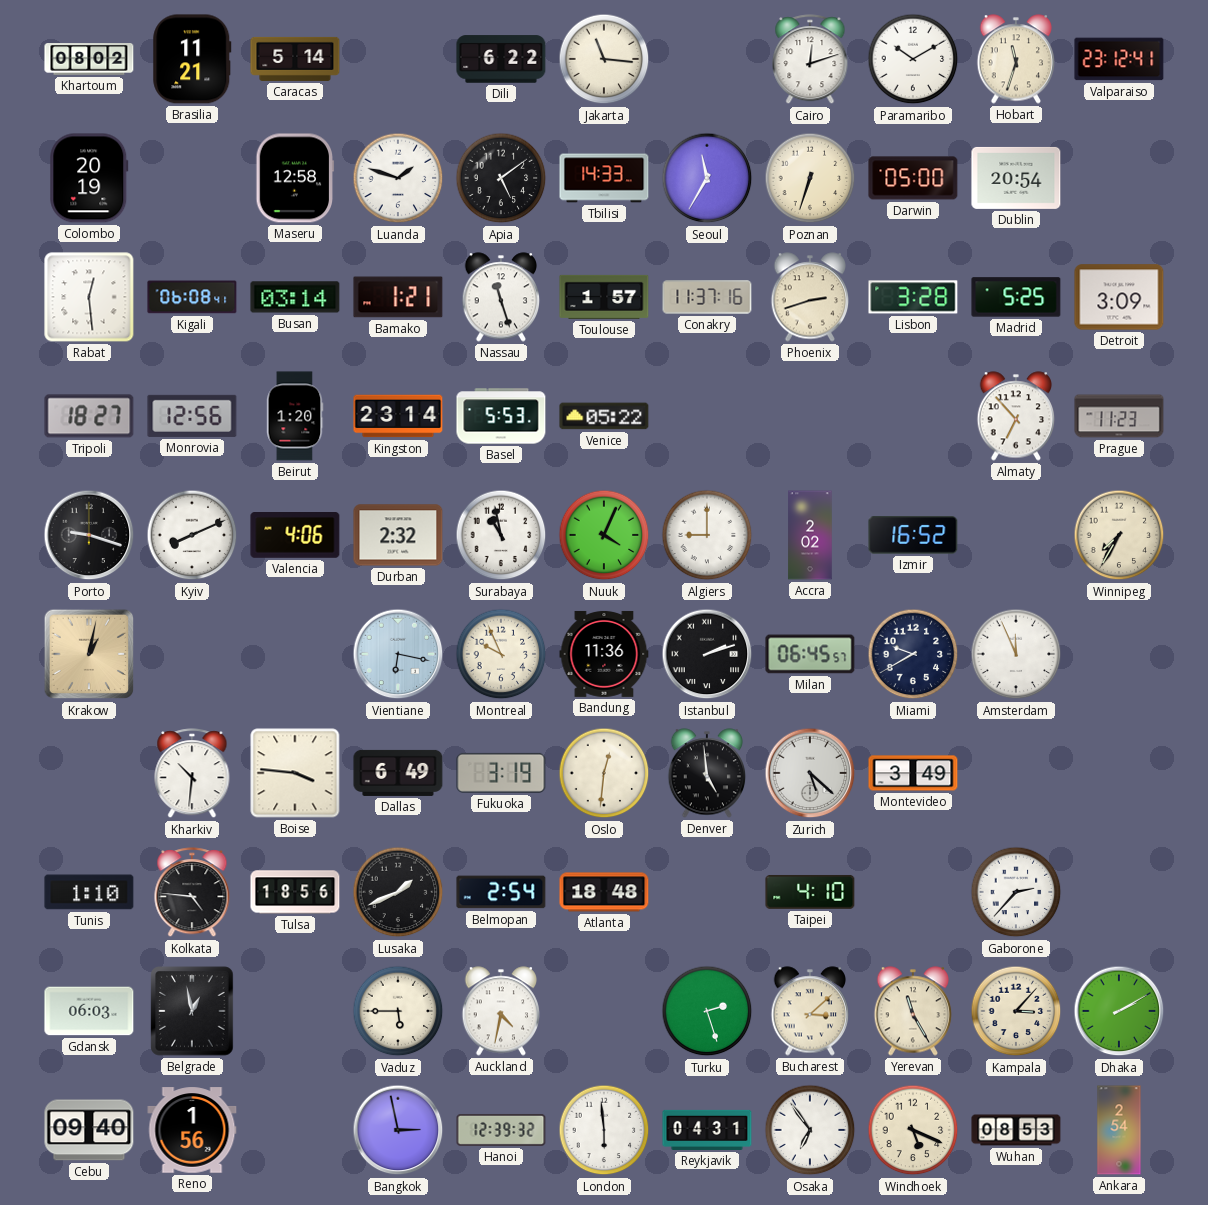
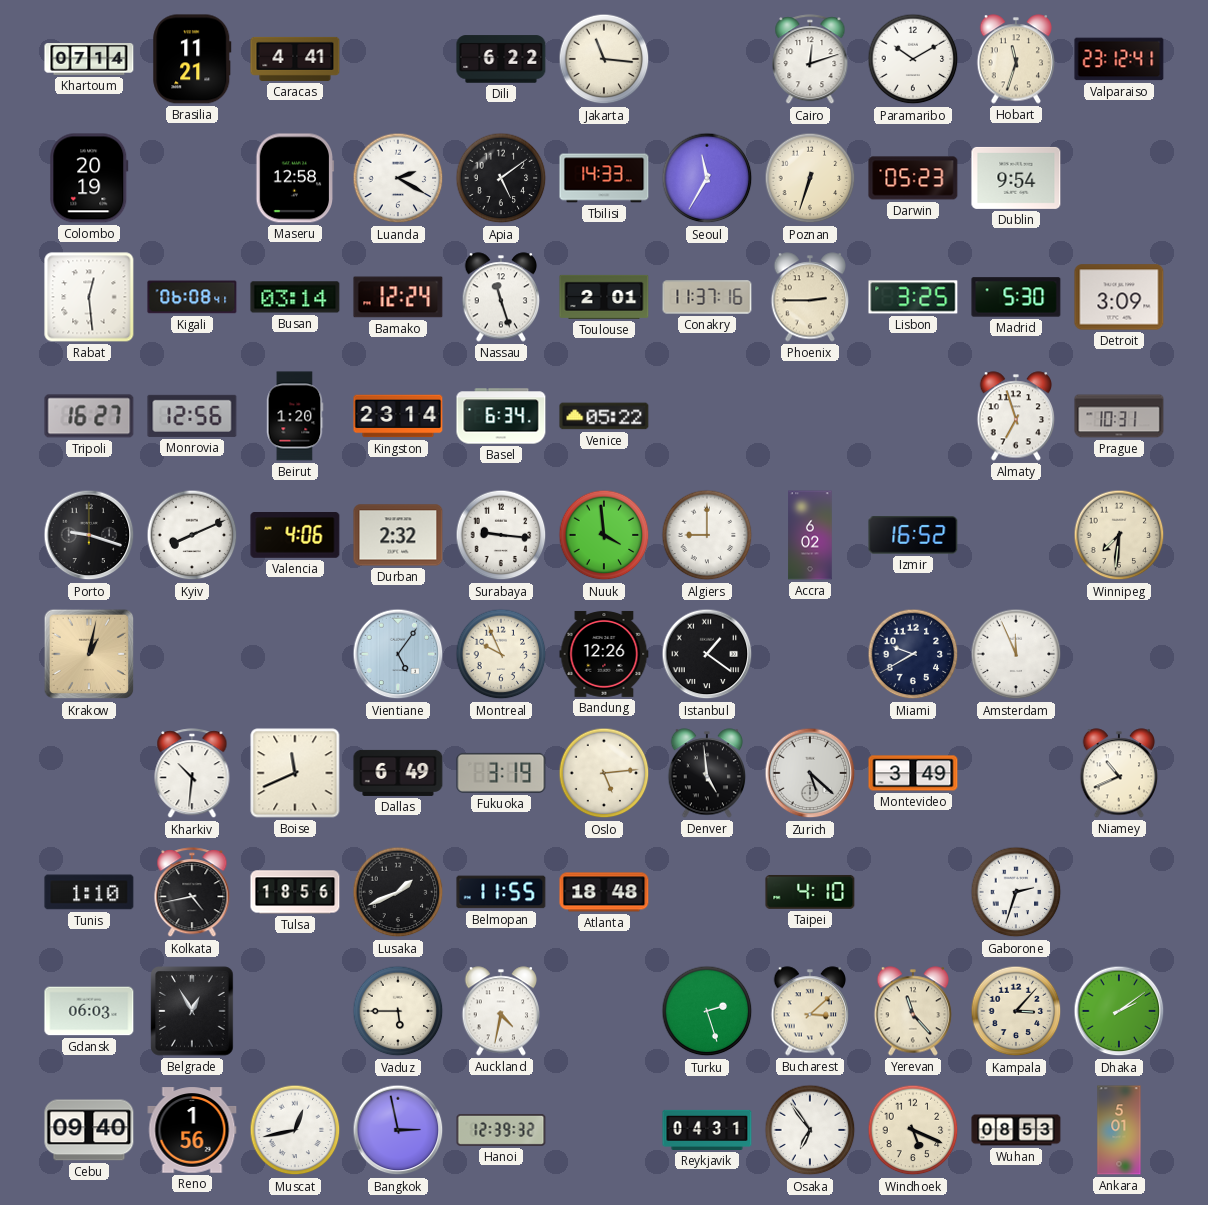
Khartoum: 08:02 -> 07:14 (89, 59)
Caracas: 5:14 -> 4:41 (295, 59)
Luanda: 1:48 -> 2:20 (398, 178)
Darwin: 05:00 -> 05:23 (913, 178)
Dublin: 20:54 -> 9:54 (1016, 178)
Bamako: 1:21 -> 12:24 (398, 297)
Toulouse: 1:57 -> 2:01 (604, 297)
Phoenix: 2:42 -> 2:45 (810, 297)
Lisbon: 3:28 -> 3:25 (913, 297)
Madrid: 5:25 -> 5:30 (1016, 297)
Tripoli: 18:27 -> 16:27 (89, 416)
Basel: 5:53 -> 6:34 (501, 416)
Almaty: 6:53 -> 6:57 (1016, 416)
Prague: 11:23 -> 10:31 (1119, 416)
Surabaya: 10:58 -> 9:16 (501, 535)
Nuuk: 4:04 -> 3:59 (604, 535)
Accra: 2:02 -> 6:02 (810, 535)
Winnipeg: 7:35 -> 7:31 (1119, 535)
Vientiane: 6:17 -> 5:06 (398, 654)
Bandung: 11:36 -> 12:26 (604, 654)
Istanbul: 2:12 -> 1:21 (707, 654)
Milan: 06:45 -> none (810, 654)
Boise: 3:46 -> 11:41 (295, 773)
Oslo: 12:31 -> 5:14 (604, 773)
Niamey: none -> 10:41 (1119, 773)
Kolkata: 4:46 -> 4:43 (192, 893)
Belmopan: 2:54 -> 11:55 (501, 892)
Gaborone: 2:37 -> 2:33 (1016, 892)
Belgrade: 12:58 -> 12:55 (192, 1011)
Yerevan: 11:25 -> 11:23 (913, 1011)
Dhaka: 2:10 -> 2:09 (1119, 1011)
Muscat: none -> 12:43 (295, 1130)
London: 5:59 -> none (604, 1130)
Ankara: 2:54 -> 5:01 (1119, 1130)
